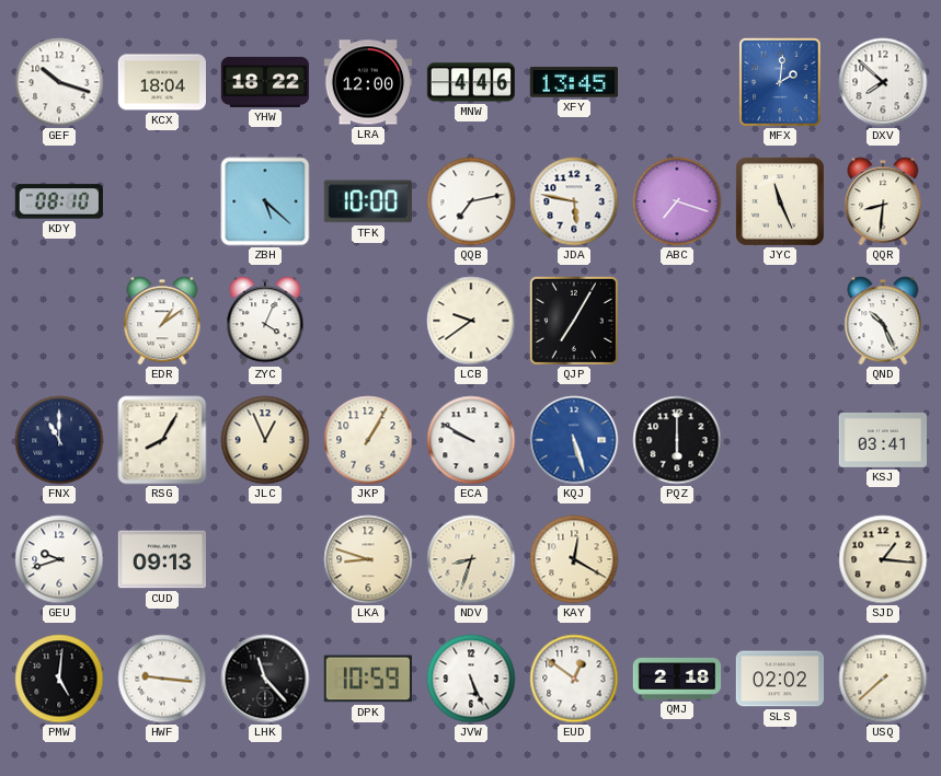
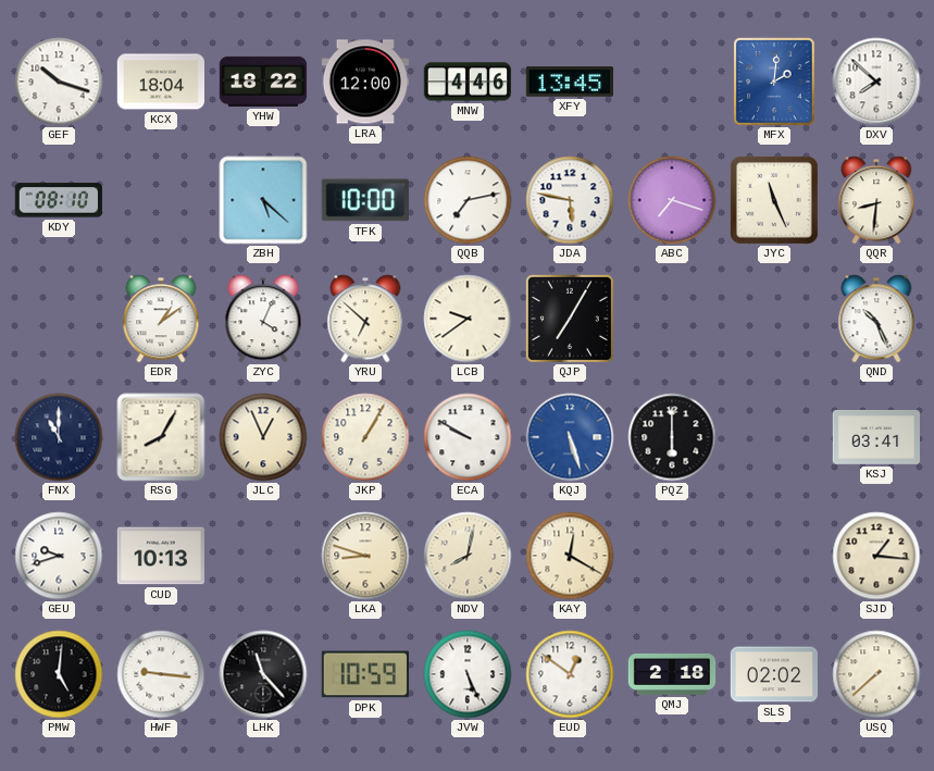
YRU: none -> 6:52 (365, 319)
CUD: 09:13 -> 10:13 (160, 556)
NDV: 8:33 -> 8:02 (468, 556)
